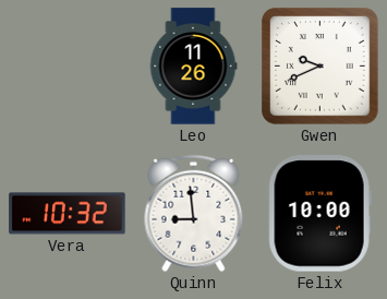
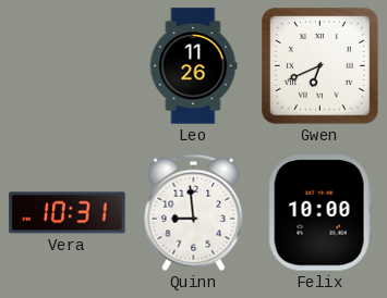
Gwen: 9:41 -> 6:41 (321, 66)
Vera: 10:32 -> 10:31 (68, 213)
